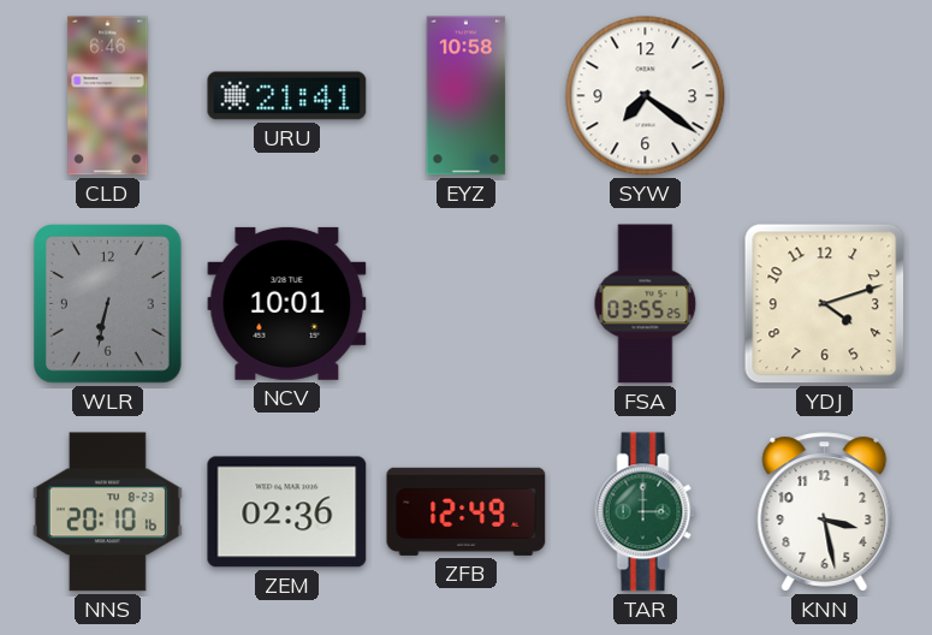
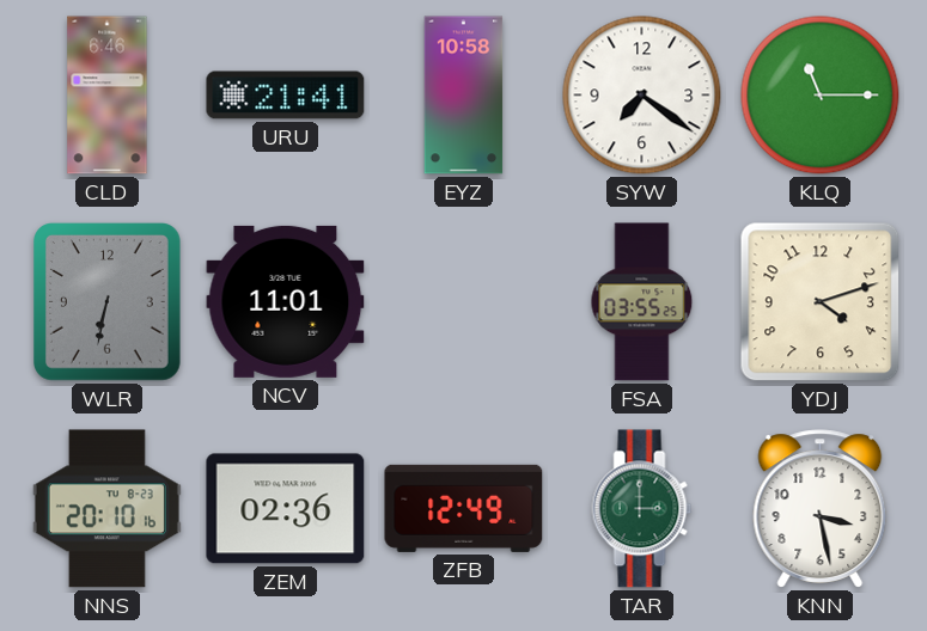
KLQ: none -> 11:15 (821, 96)
NCV: 10:01 -> 11:01 (286, 301)
